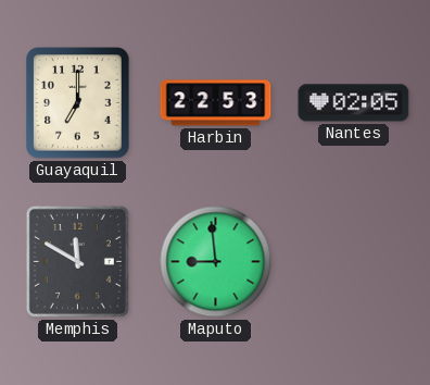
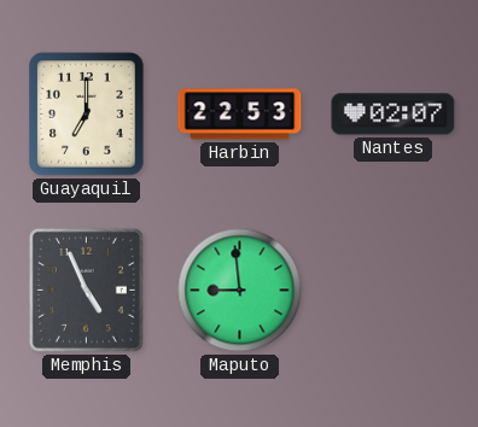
Nantes: 02:05 -> 02:07 (394, 115)
Memphis: 11:50 -> 4:56 (86, 289)
